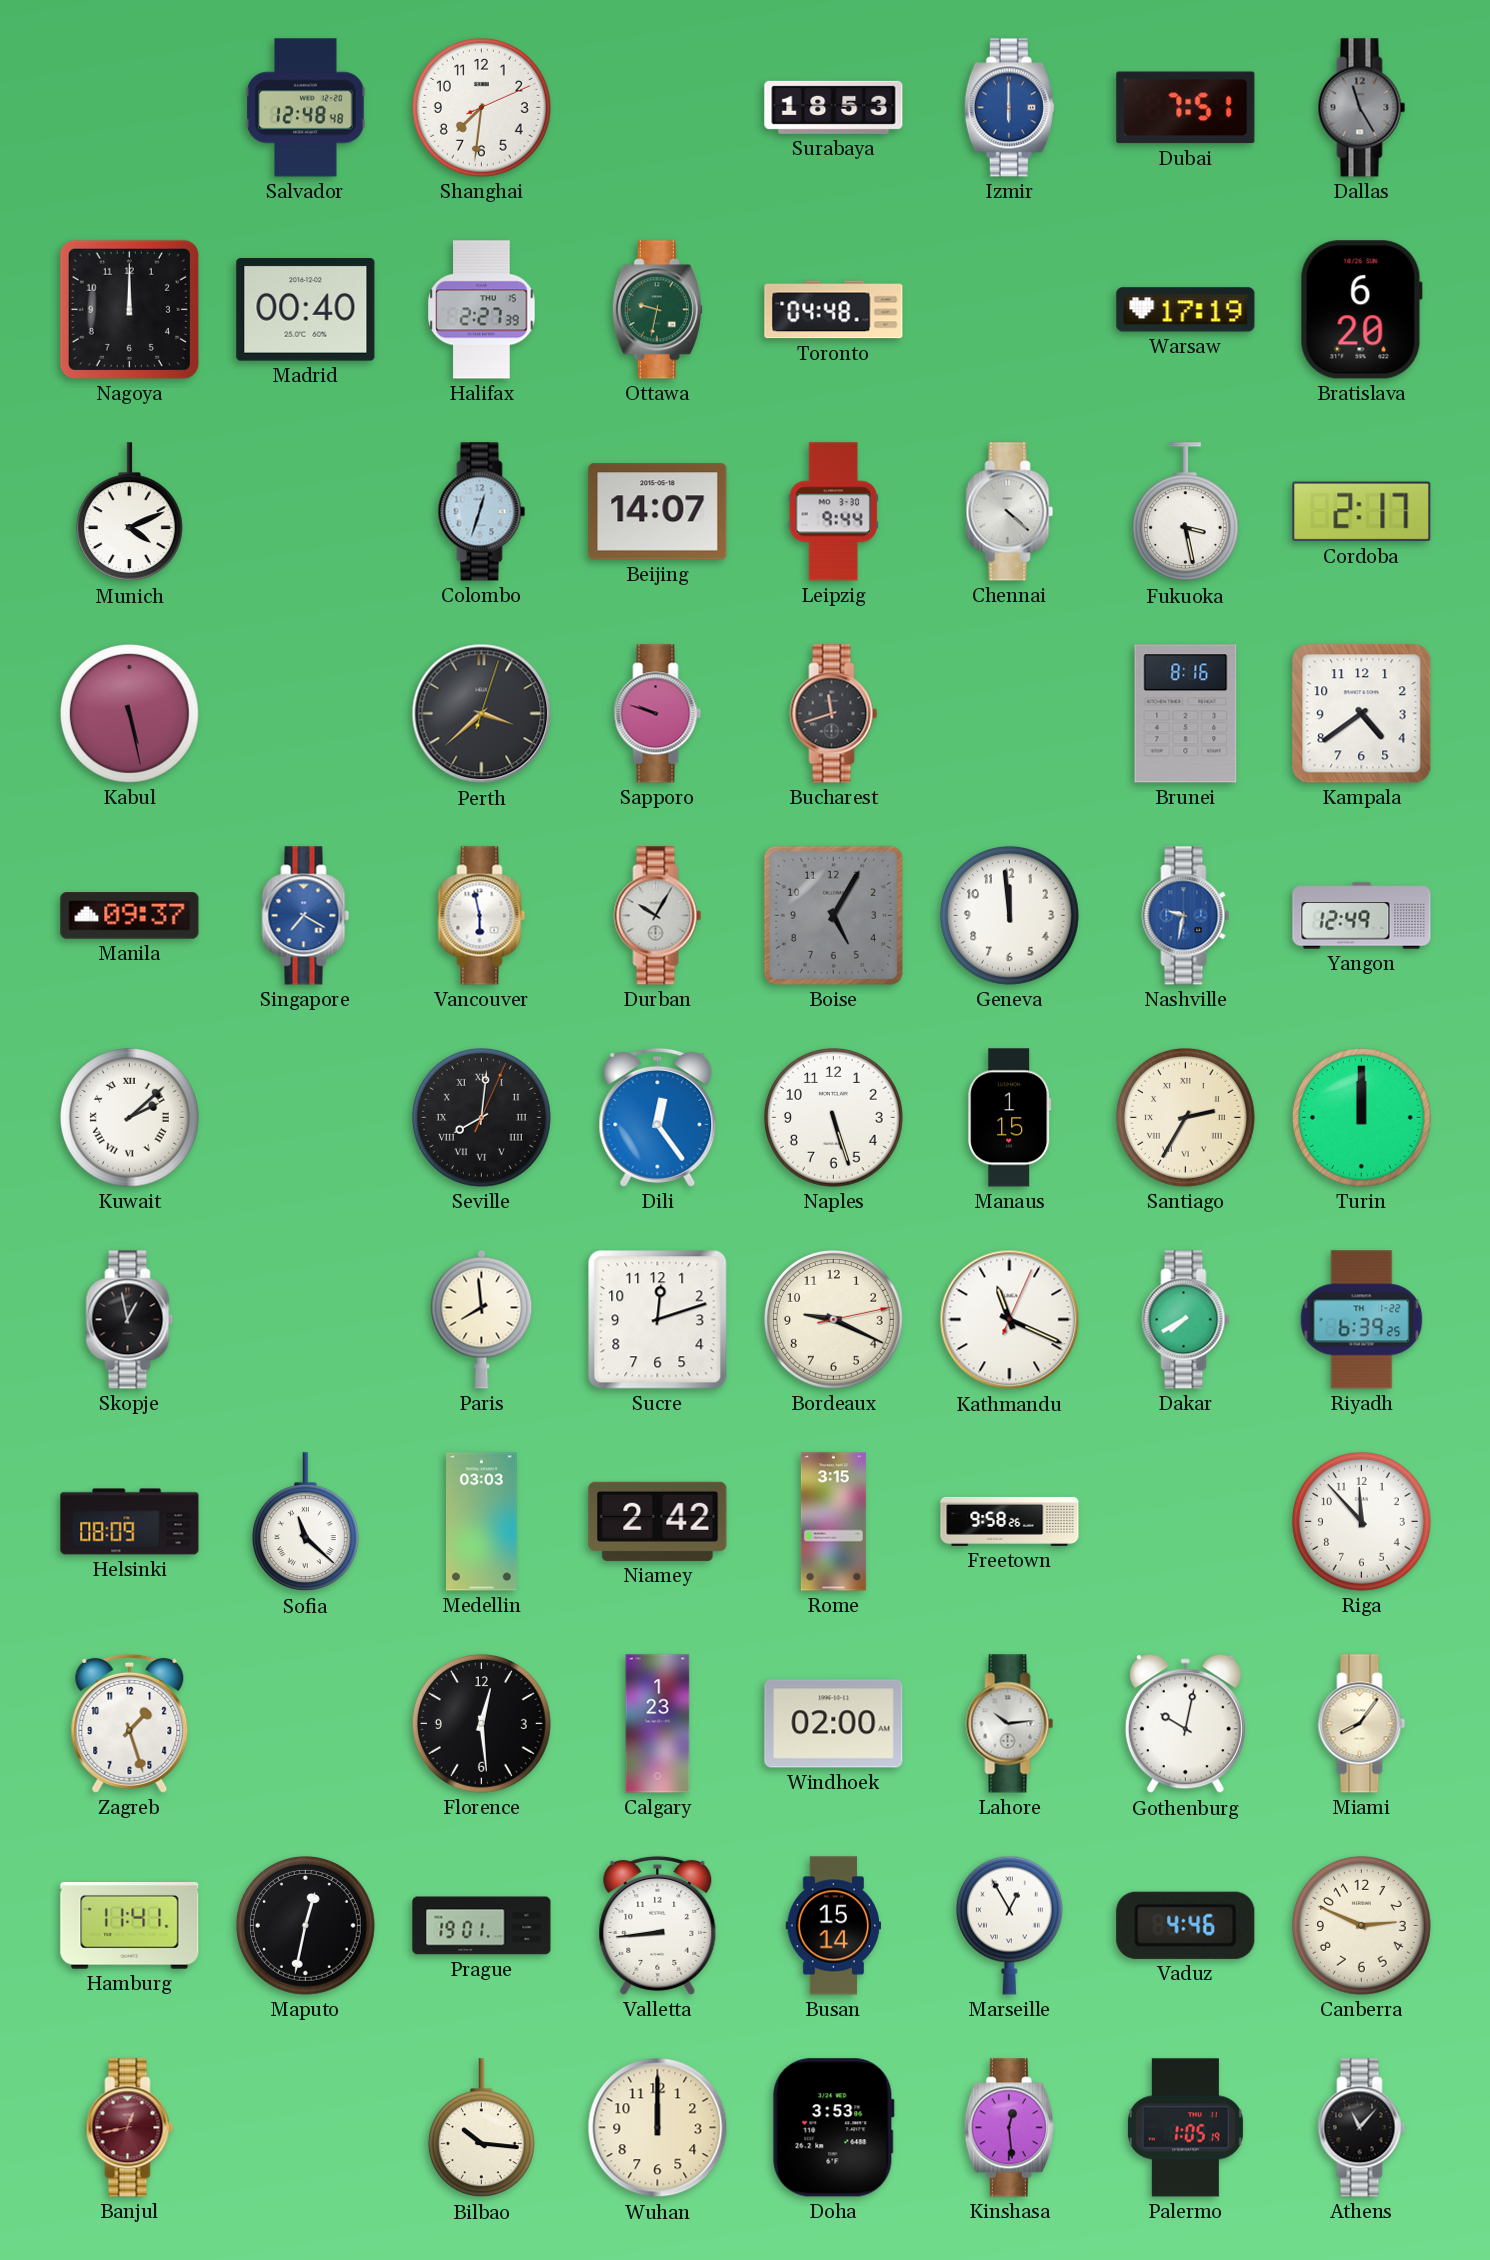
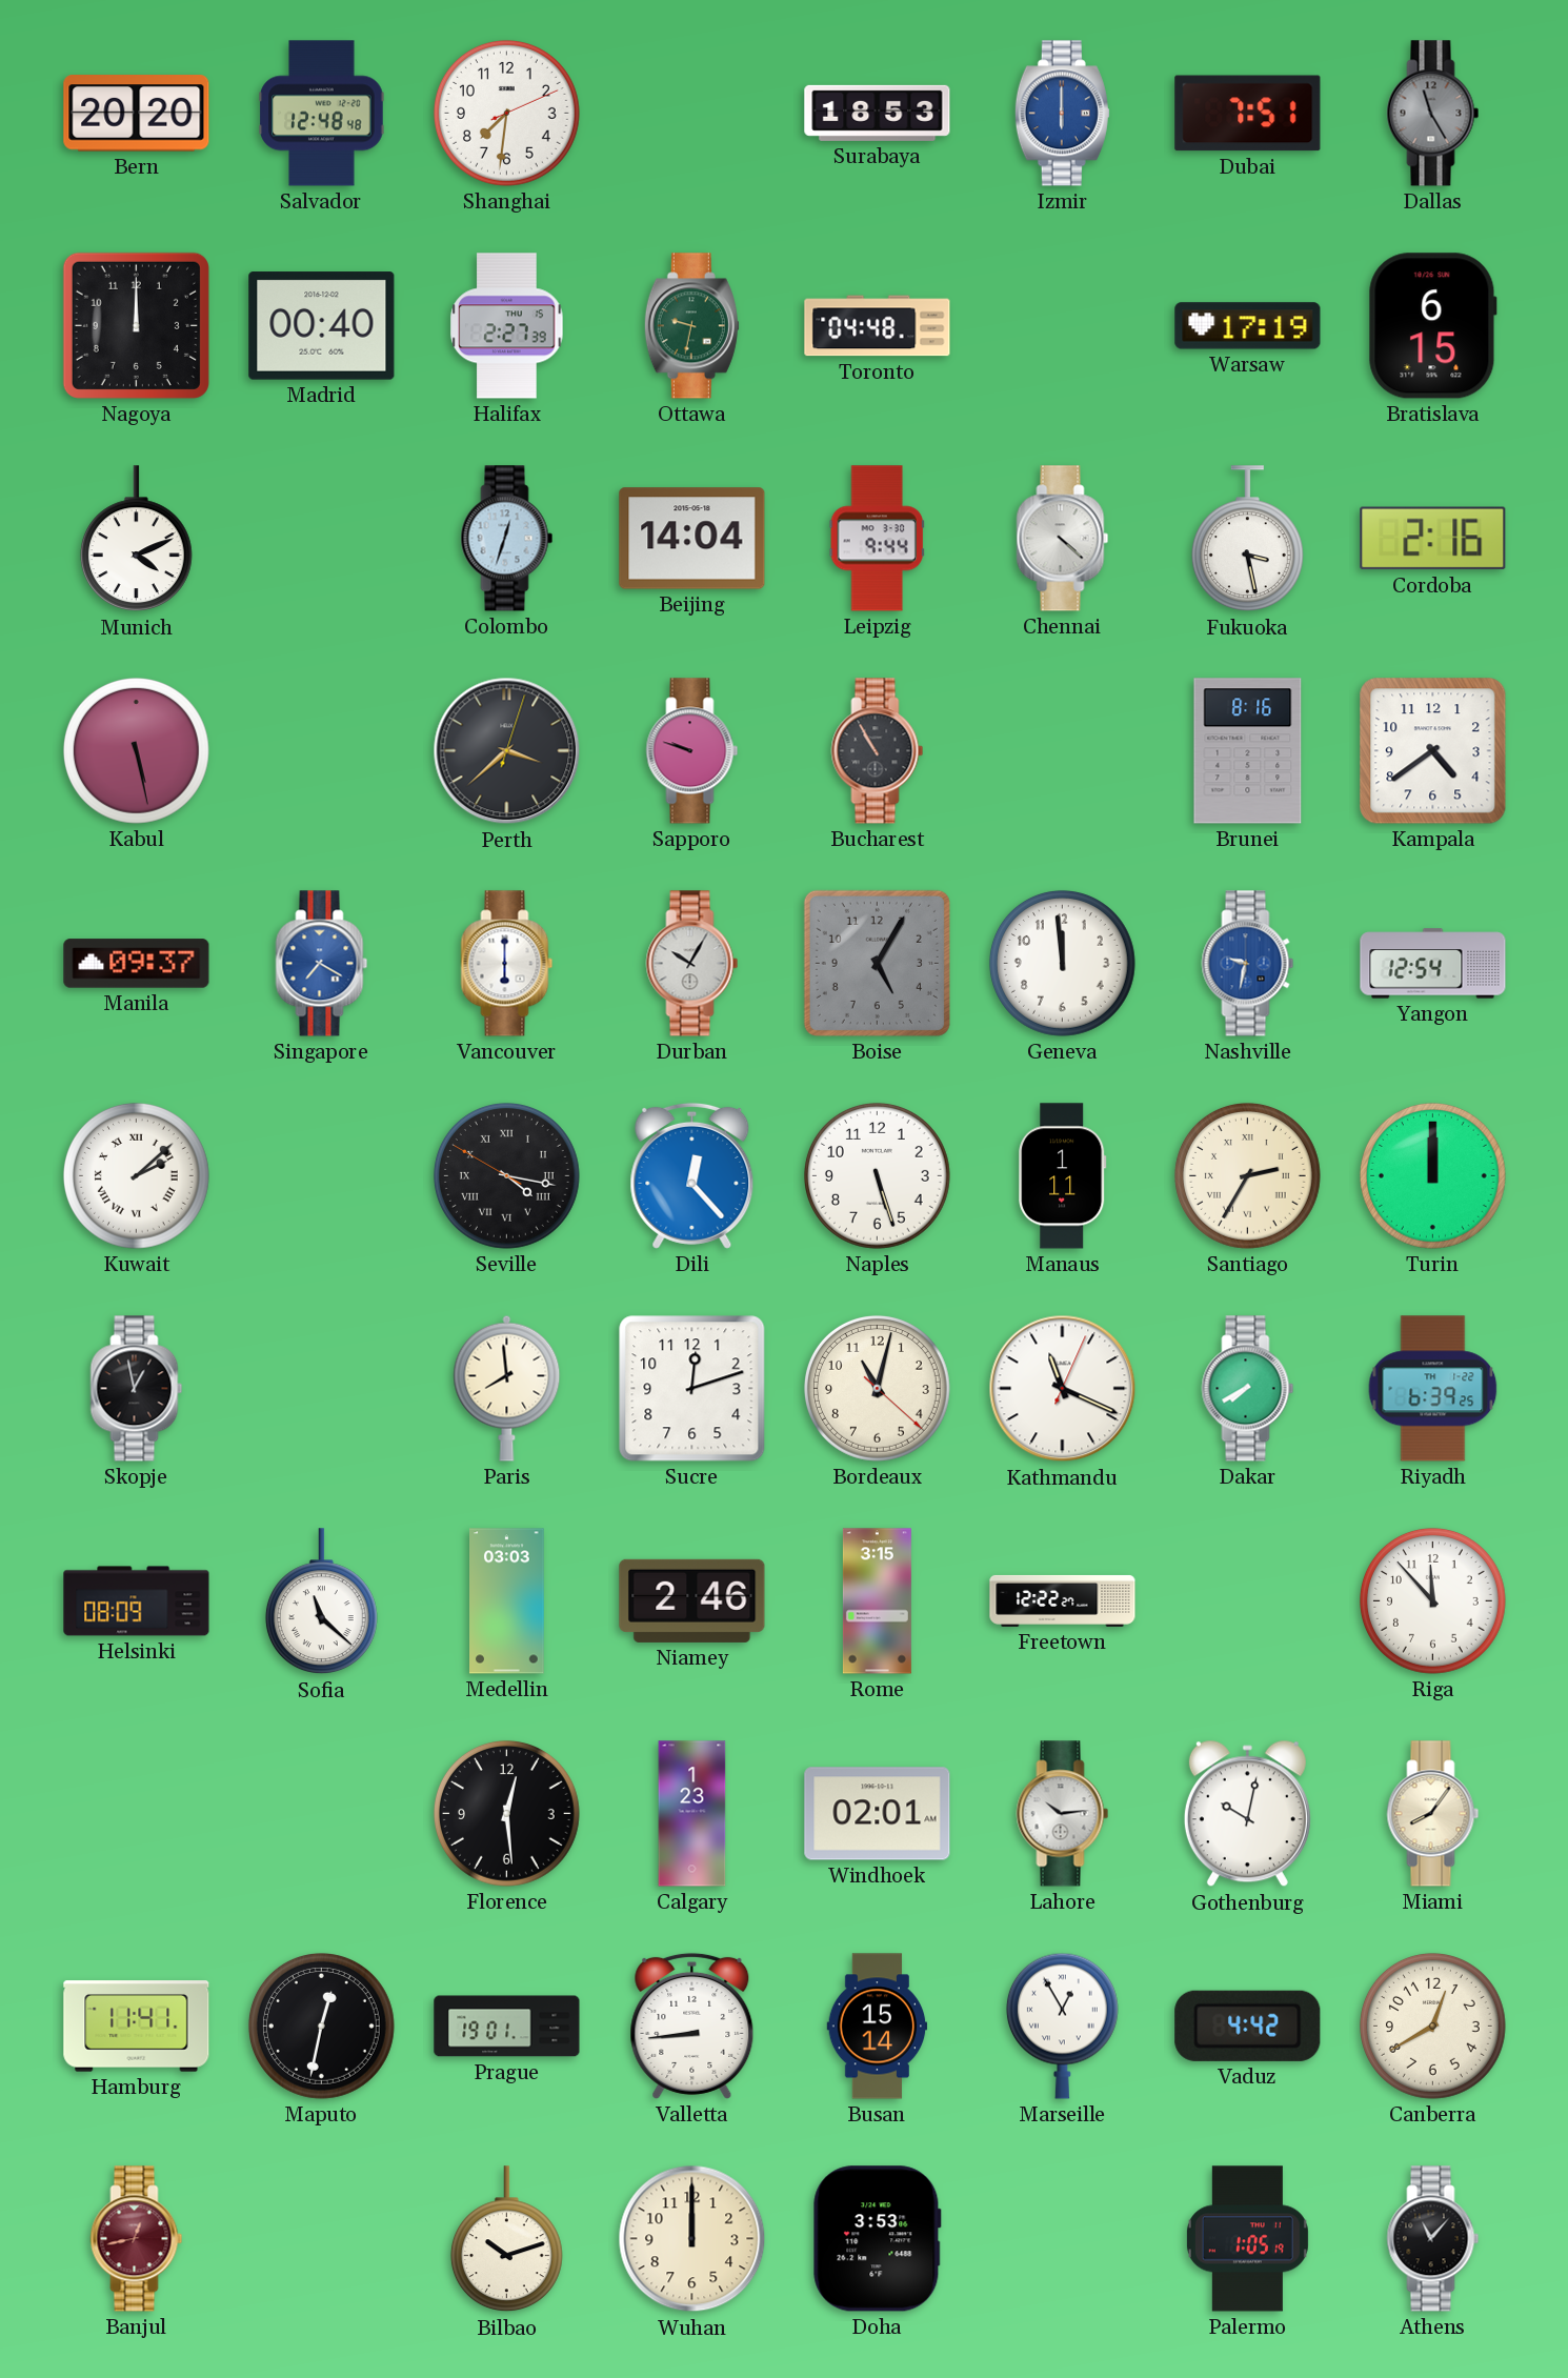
Bern: none -> 20:20 (137, 114)
Bratislava: 6:20 -> 6:15 (1432, 326)
Beijing: 14:07 -> 14:04 (692, 539)
Cordoba: 2:17 -> 2:16 (1433, 539)
Bucharest: 11:42 -> 10:55 (878, 751)
Vancouver: 5:58 -> 6:00 (507, 964)
Yangon: 12:49 -> 12:54 (1433, 964)
Seville: 8:01 -> 4:16 (506, 1175)
Dili: 12:24 -> 12:23 (692, 1175)
Manaus: 1:15 -> 1:11 (1063, 1176)
Bordeaux: 9:19 -> 11:02 (877, 1388)
Niamey: 2:42 -> 2:46 (692, 1600)
Freetown: 9:58 -> 12:22 (1063, 1600)
Zagreb: 1:27 -> none (130, 1723)
Windhoek: 02:00 -> 02:01 (878, 1814)
Vaduz: 4:46 -> 4:42 (1248, 2026)
Canberra: 2:49 -> 12:40 (1432, 2026)
Bilbao: 10:16 -> 10:12 (506, 2239)
Kinshasa: 12:29 -> none (1009, 2128)
